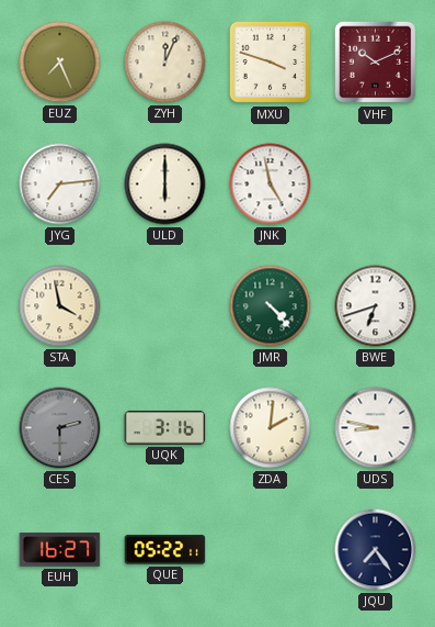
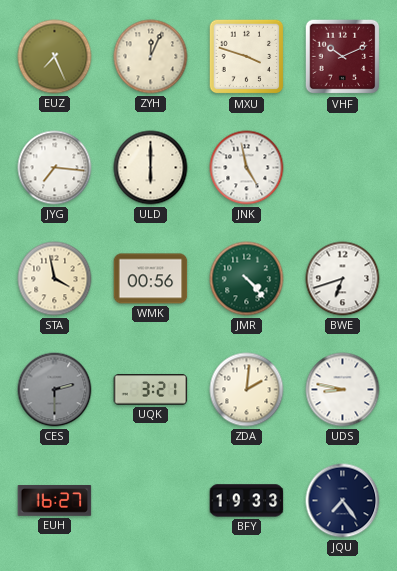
JYG: 7:14 -> 7:16 (55, 168)
WMK: none -> 00:56 (151, 279)
UQK: 3:16 -> 3:21 (151, 390)
QUE: 05:22 -> none (165, 550)
BFY: none -> 19:33 (247, 501)
